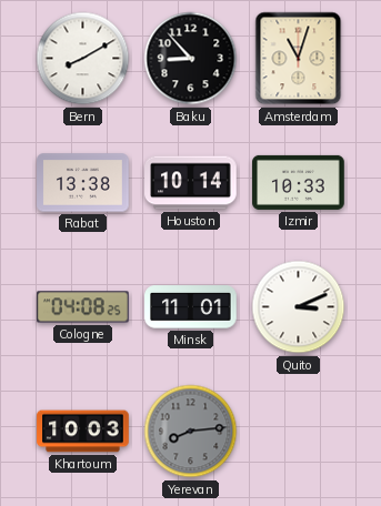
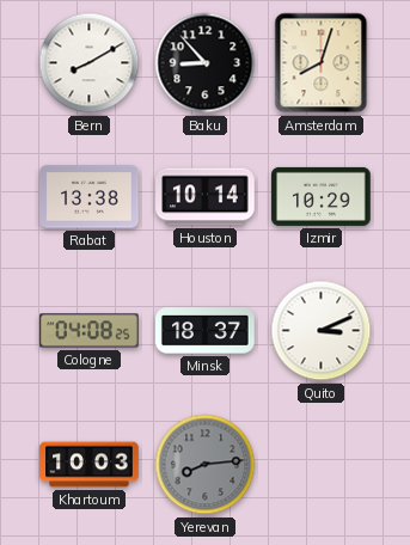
Amsterdam: 11:03 -> 8:03 (322, 63)
Izmir: 10:33 -> 10:29 (322, 196)
Minsk: 11:01 -> 18:37 (206, 331)
